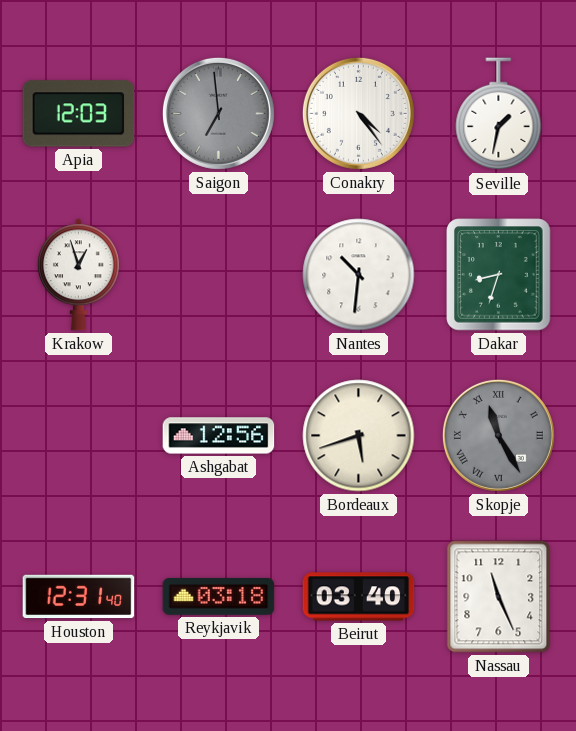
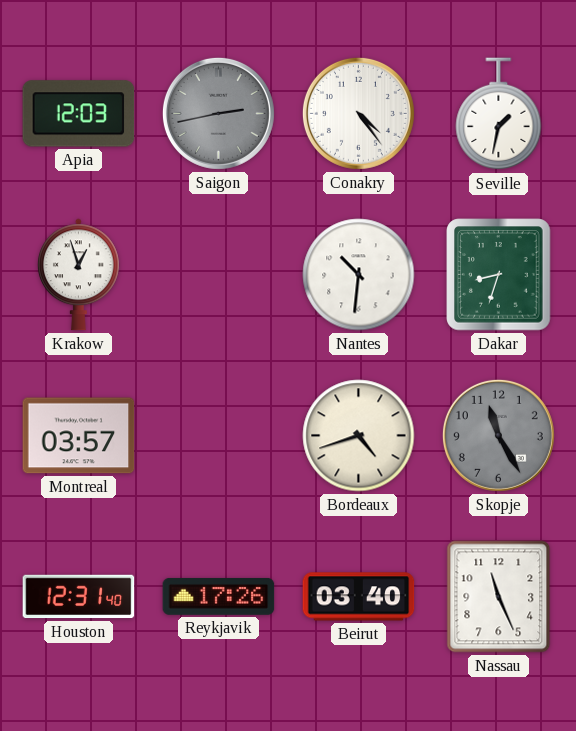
Saigon: 6:59 -> 2:43 (218, 113)
Montreal: none -> 03:57 (79, 436)
Ashgabat: 12:56 -> none (219, 436)
Bordeaux: 5:42 -> 4:42 (359, 436)
Skopje numerals: Roman -> Arabic (498, 435)
Reykjavik: 03:18 -> 17:26 (219, 596)
